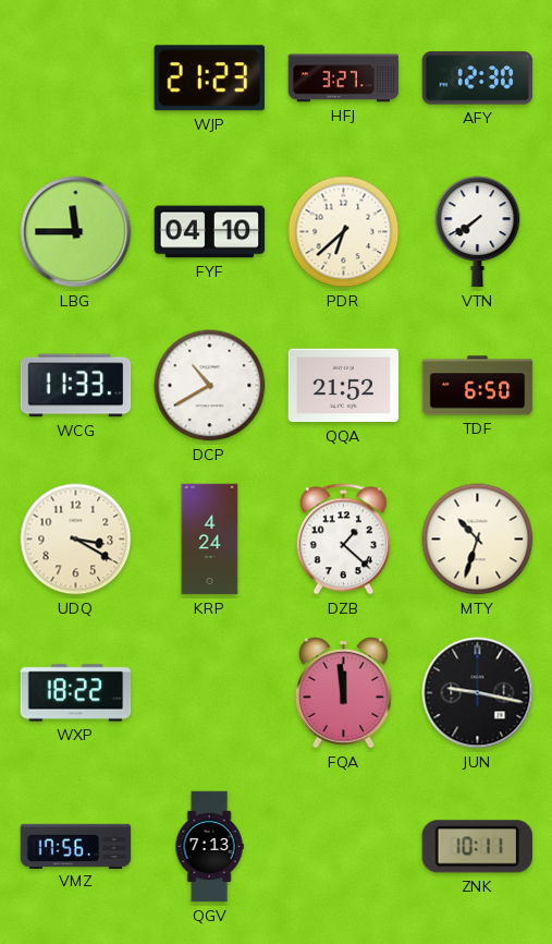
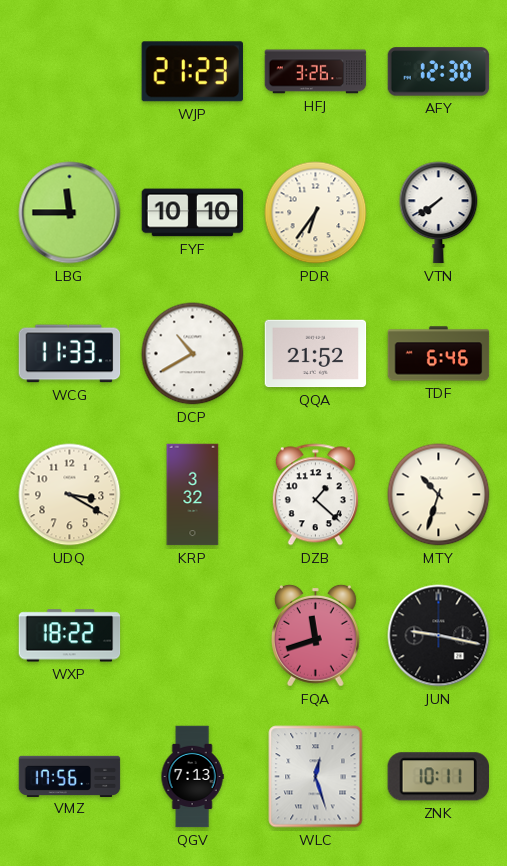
HFJ: 3:27 -> 3:26 (316, 72)
FYF: 04:10 -> 10:10 (193, 213)
PDR: 6:38 -> 6:36 (316, 213)
TDF: 6:50 -> 6:46 (439, 354)
KRP: 4:24 -> 3:32 (193, 495)
FQA: 11:59 -> 11:42 (315, 635)
WLC: none -> 12:27 (316, 777)
